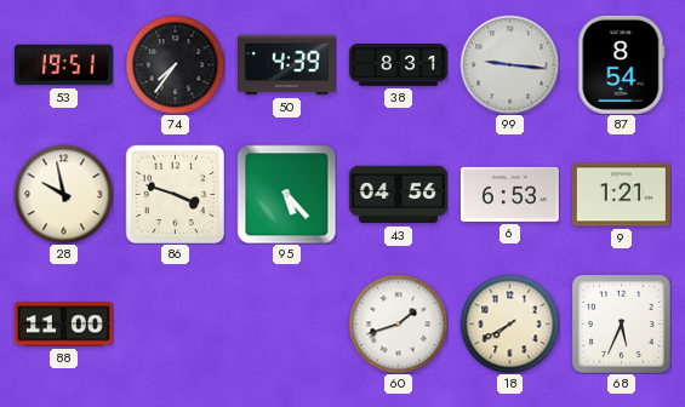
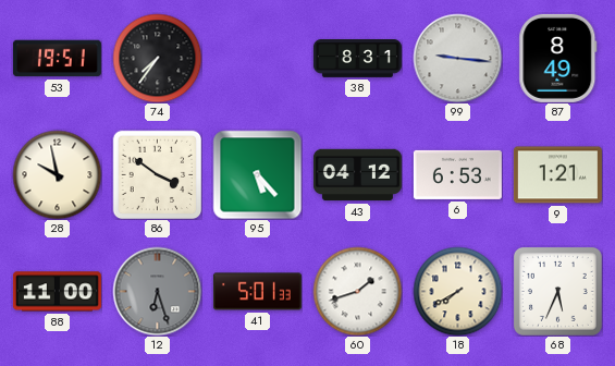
50: 4:39 -> none (286, 65)
87: 8:54 -> 8:49 (558, 58)
86: 3:48 -> 3:51 (157, 174)
43: 04:56 -> 04:12 (357, 175)
12: none -> 6:27 (157, 291)
41: none -> 5:01 (257, 292)
